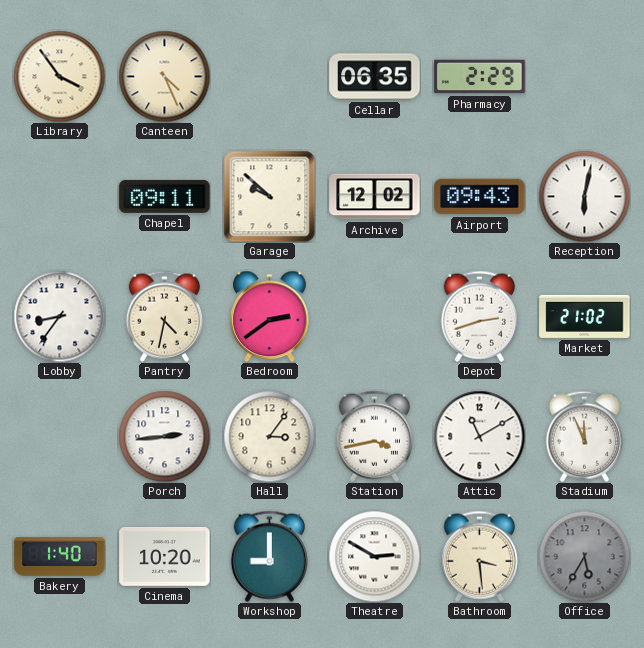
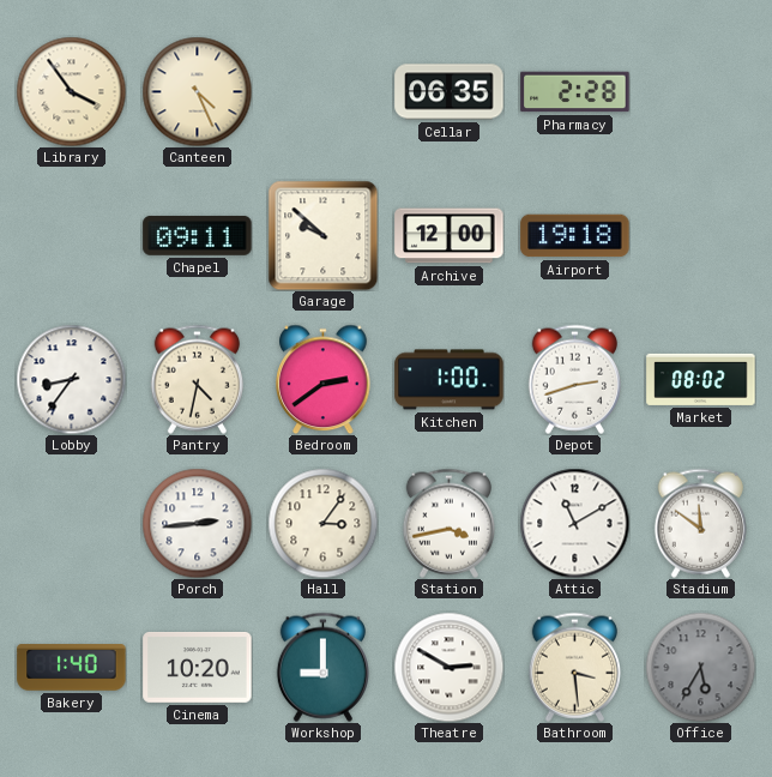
Pharmacy: 2:29 -> 2:28 (575, 92)
Archive: 12:02 -> 12:00 (450, 236)
Airport: 09:43 -> 19:18 (575, 236)
Reception: 6:02 -> none (584, 196)
Kitchen: none -> 1:00 (450, 380)
Market: 21:02 -> 08:02 (701, 379)
Stadium: 11:56 -> 11:51 (700, 523)
